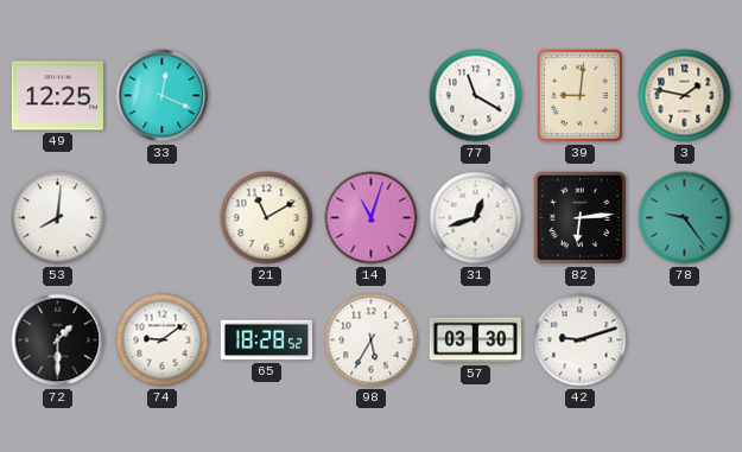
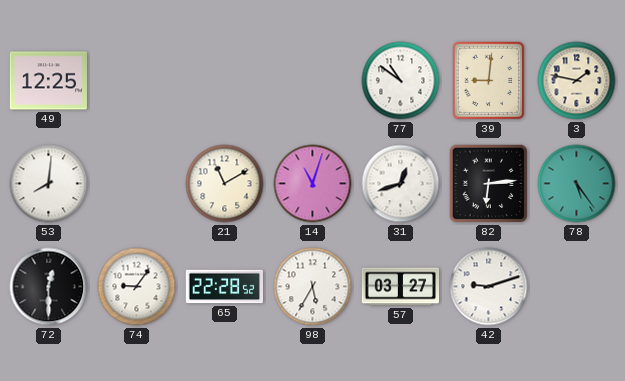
33: 12:19 -> none (163, 96)
77: 11:20 -> 10:51 (401, 81)
78: 9:24 -> 5:24 (577, 184)
72: 1:30 -> 12:30 (49, 287)
74: 9:09 -> 9:06 (137, 287)
65: 18:28 -> 22:28 (224, 287)
57: 03:30 -> 03:27 (400, 287)
